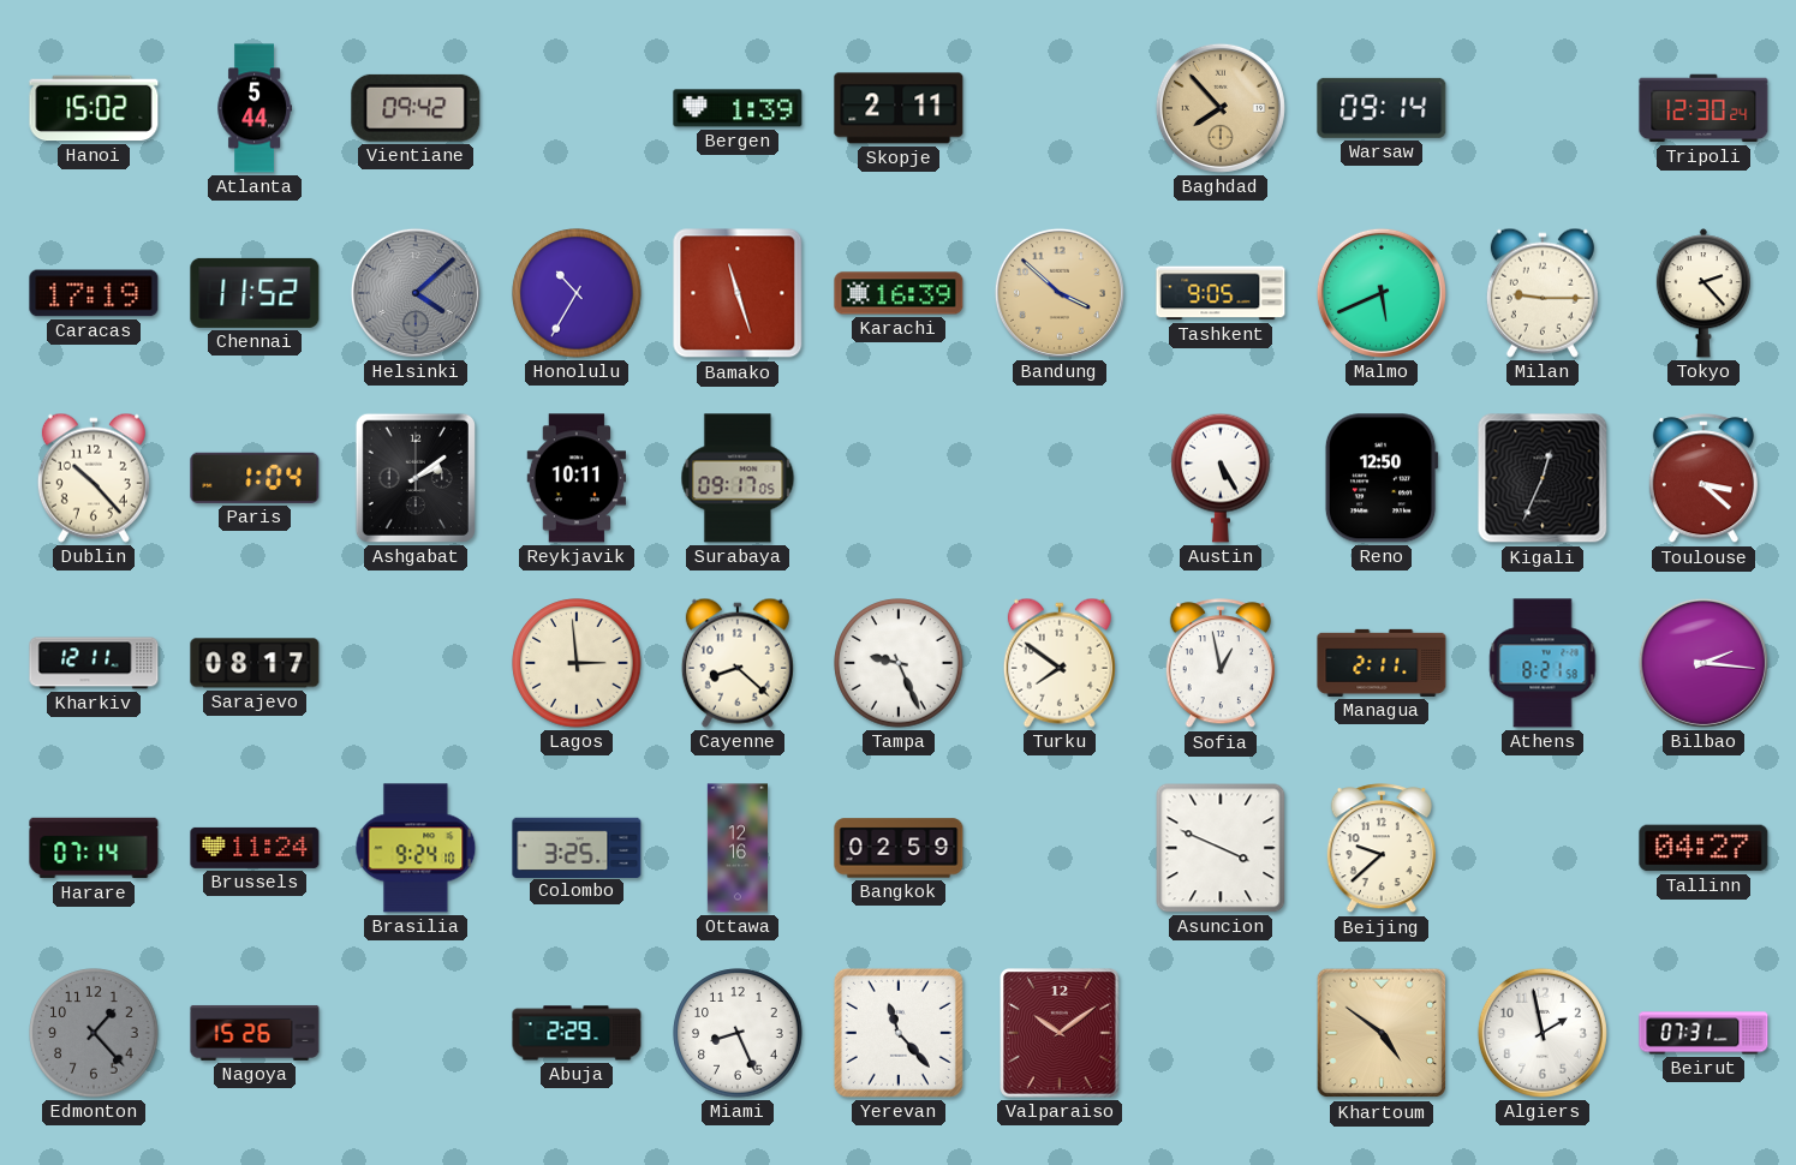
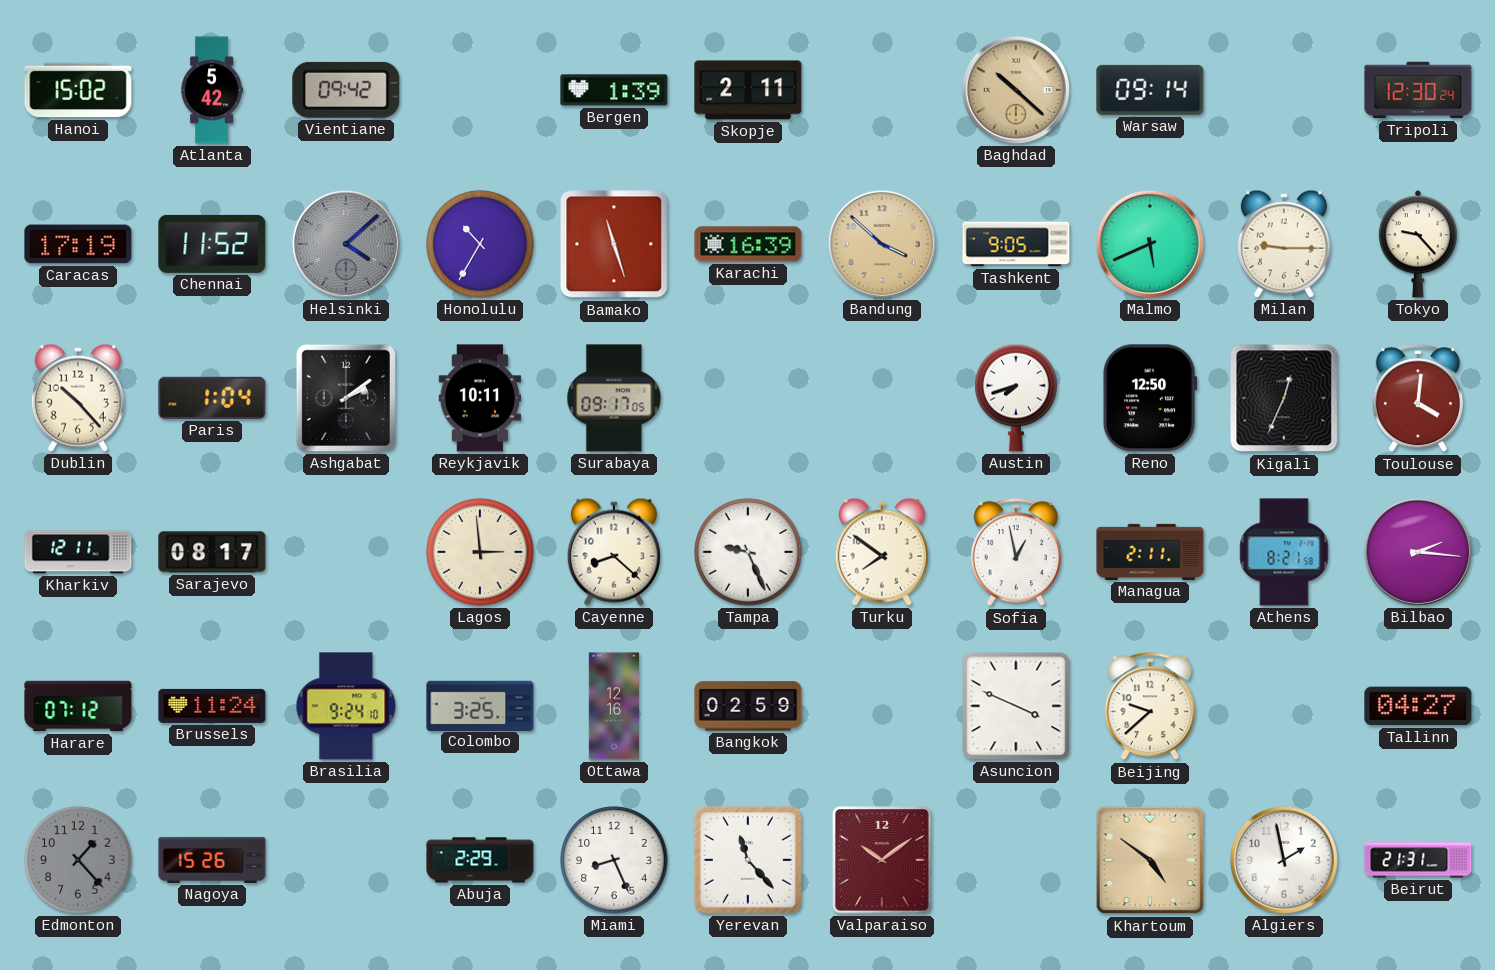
Atlanta: 5:44 -> 5:42 (212, 90)
Baghdad: 7:53 -> 10:22 (1016, 90)
Tokyo: 2:23 -> 9:23 (1417, 244)
Austin: 5:25 -> 7:42 (1016, 398)
Toulouse: 3:22 -> 4:01 (1418, 399)
Harare: 07:14 -> 07:12 (78, 706)
Beirut: 07:31 -> 21:31 (1418, 860)
